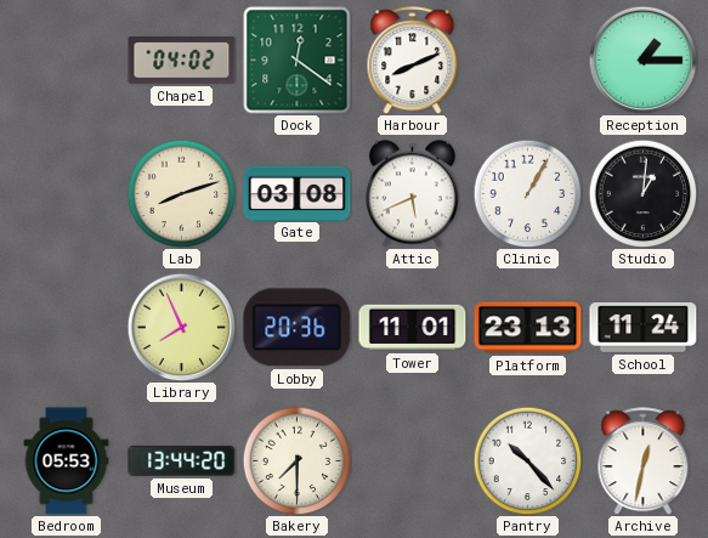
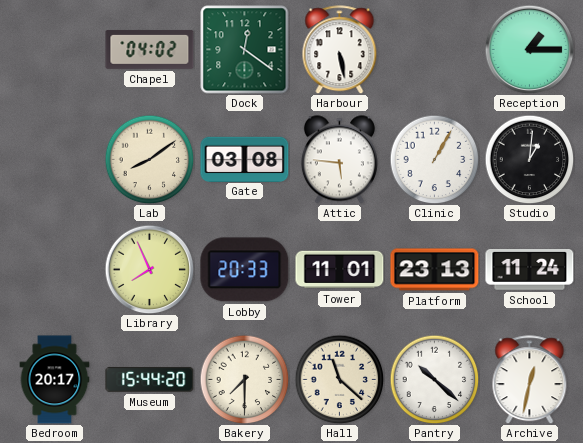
Harbour: 8:11 -> 5:28 (340, 50)
Lab: 8:12 -> 8:09 (149, 159)
Attic: 5:41 -> 5:46 (339, 160)
Lobby: 20:36 -> 20:33 (245, 270)
Bedroom: 05:53 -> 20:17 (55, 380)
Museum: 13:44 -> 15:44 (150, 380)
Hall: none -> 11:22 (339, 379)
Pantry: 10:23 -> 10:22 (434, 379)
